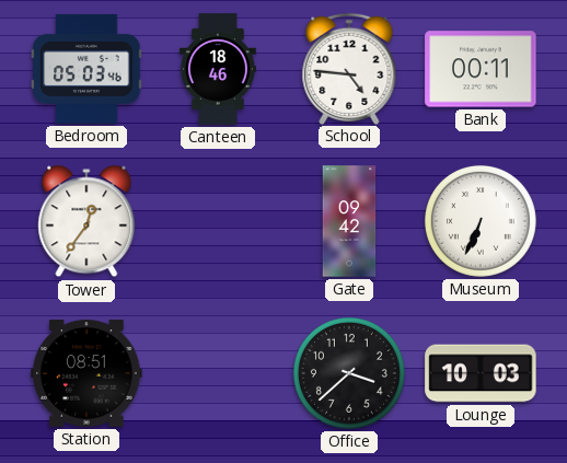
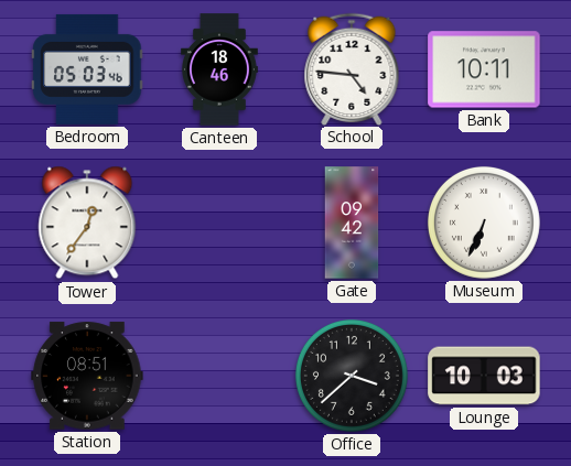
Bank: 00:11 -> 10:11 (484, 69)
